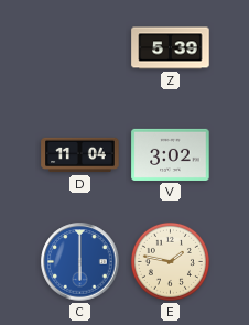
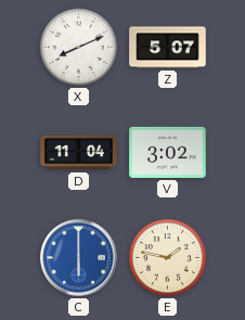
X: none -> 8:11 (78, 47)
Z: 5:39 -> 5:07 (168, 48)
